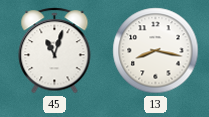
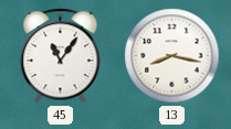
45: 11:03 -> 11:06 (61, 56)
